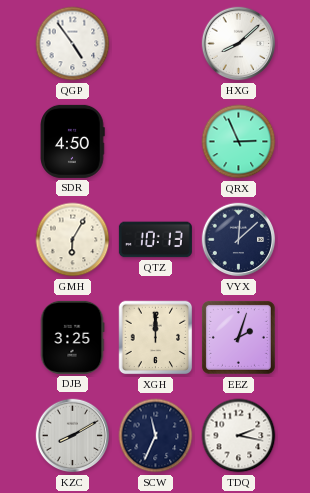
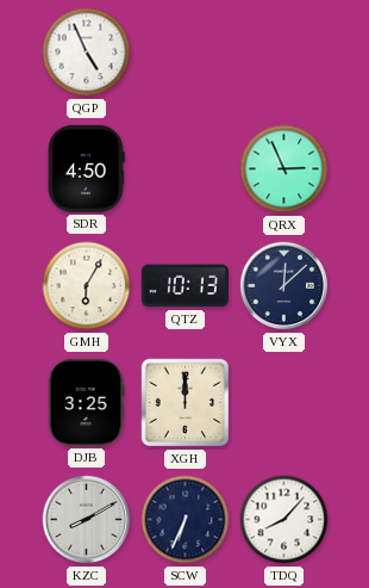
QGP: 4:54 -> 4:56 (87, 52)
HXG: 8:08 -> none (239, 44)
EEZ: 2:03 -> none (238, 337)
SCW: 11:34 -> 6:34 (186, 520)
TDQ: 2:17 -> 8:07 (284, 520)
